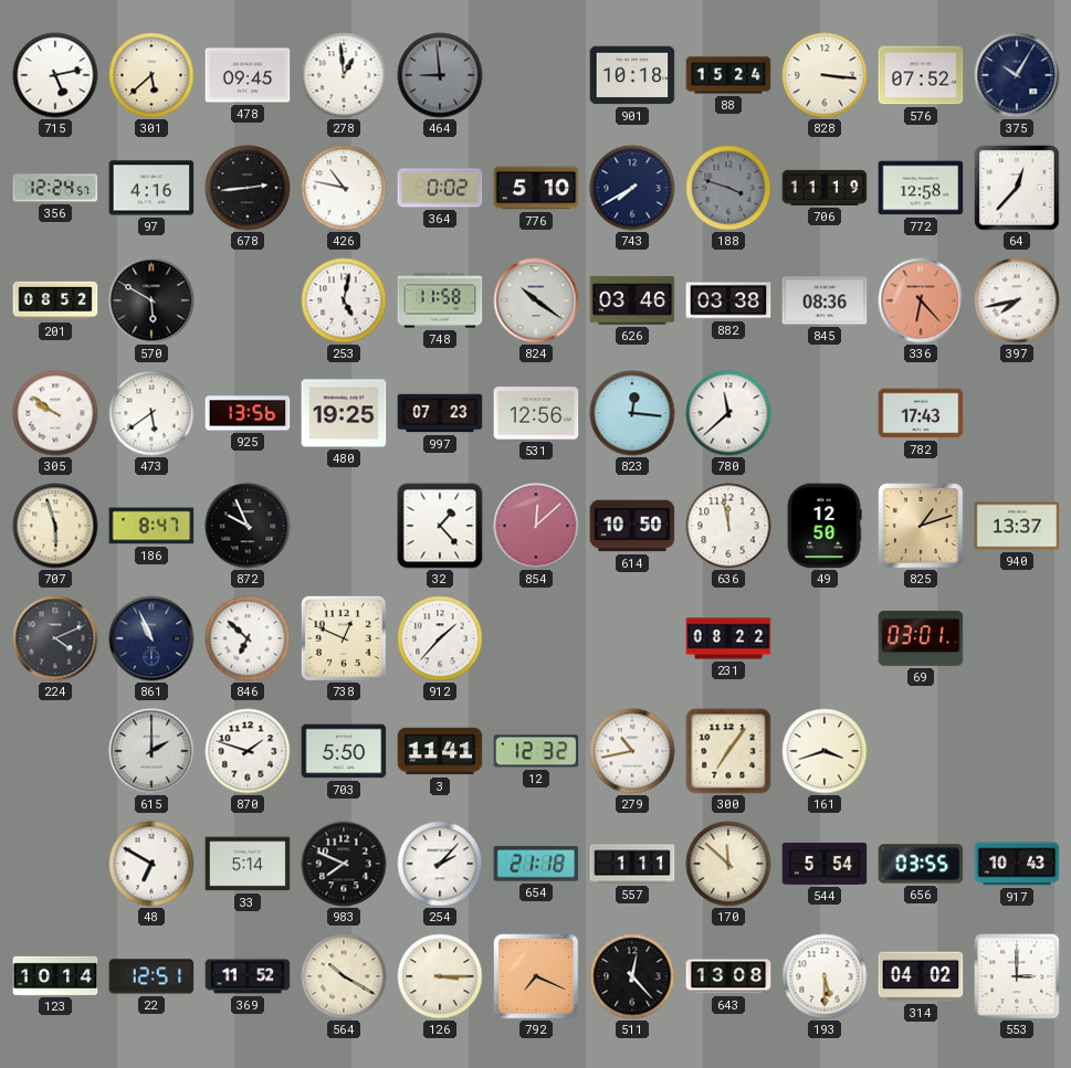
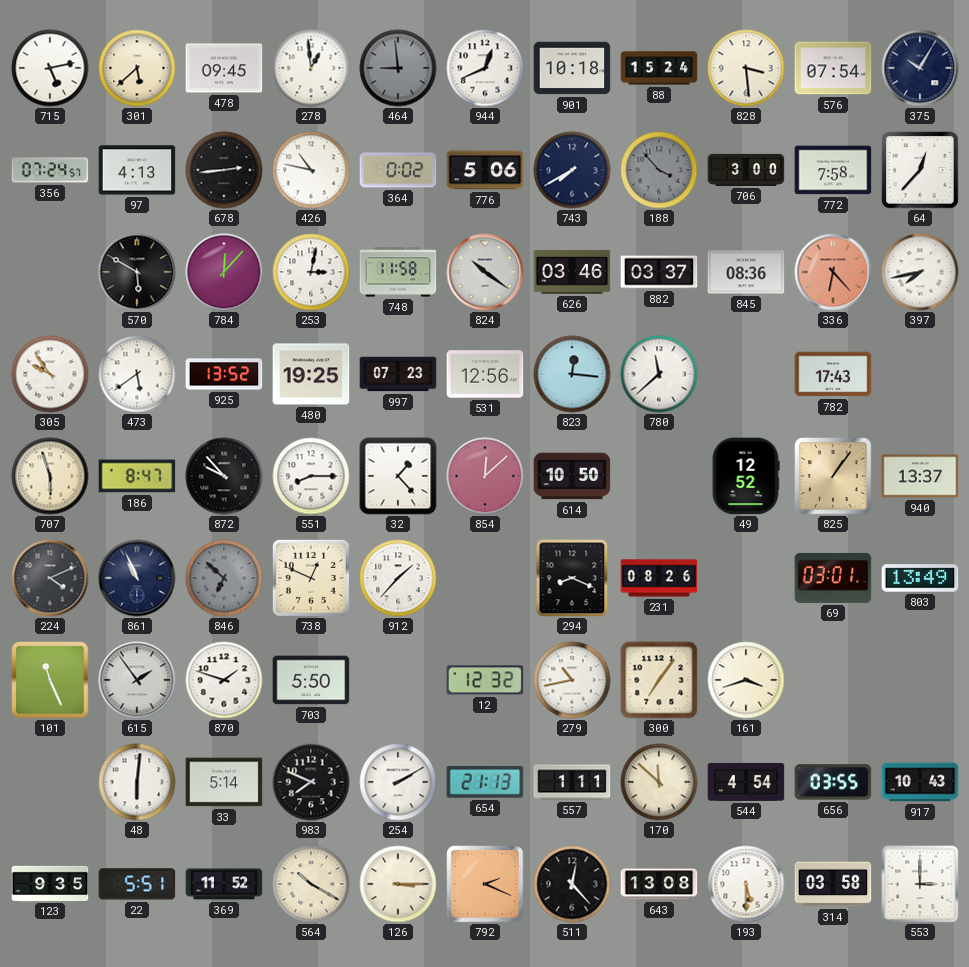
944: none -> 12:41 (485, 68)
828: 3:16 -> 3:29 (746, 68)
576: 07:52 -> 07:54 (833, 68)
356: 12:24 -> 07:24 (50, 170)
97: 4:16 -> 4:13 (137, 170)
776: 5:10 -> 5:06 (485, 170)
188: 3:48 -> 3:53 (659, 170)
706: 11:19 -> 3:00 (746, 170)
772: 12:58 -> 7:58 (833, 170)
201: 08:52 -> none (55, 300)
784: none -> 12:07 (224, 272)
253: 5:02 -> 3:02 (311, 272)
882: 03:38 -> 03:37 (659, 272)
305: 9:51 -> 9:54 (50, 374)
925: 13:56 -> 13:52 (224, 374)
872: 9:56 -> 9:53 (224, 476)
551: none -> 8:15 (311, 476)
636: 11:58 -> none (728, 526)
49: 12:50 -> 12:52 (746, 476)
825: 1:12 -> 1:06 (833, 476)
846 dial: white -> grey (224, 578)
294: none -> 8:19 (572, 578)
231: 08:22 -> 08:26 (659, 578)
803: none -> 13:49 (920, 578)
101: none -> 11:26 (50, 680)
615: 2:00 -> 1:54 (137, 680)
3: 11:41 -> none (440, 751)
48: 6:50 -> 6:01 (137, 782)
254: 2:07 -> 2:10 (398, 782)
654: 21:18 -> 21:13 (485, 782)
544: 5:54 -> 4:54 (746, 782)
123: 10:14 -> 9:35 (50, 883)
22: 12:51 -> 5:51 (137, 884)
792: 7:19 -> 2:19 (485, 884)
314: 04:02 -> 03:58 (833, 884)
